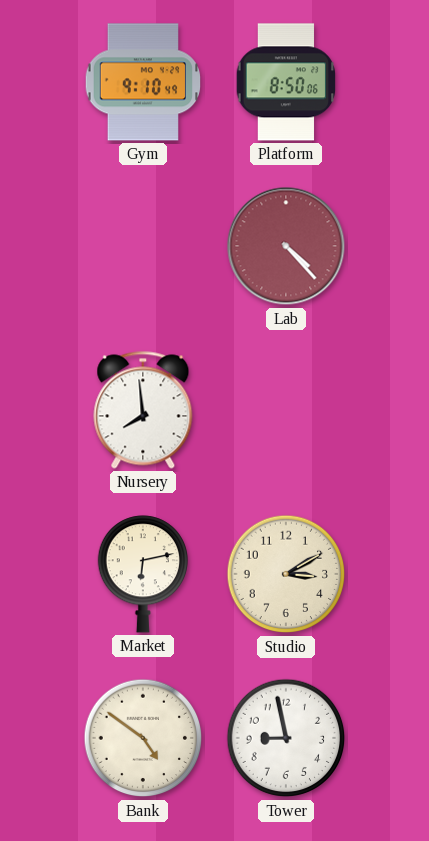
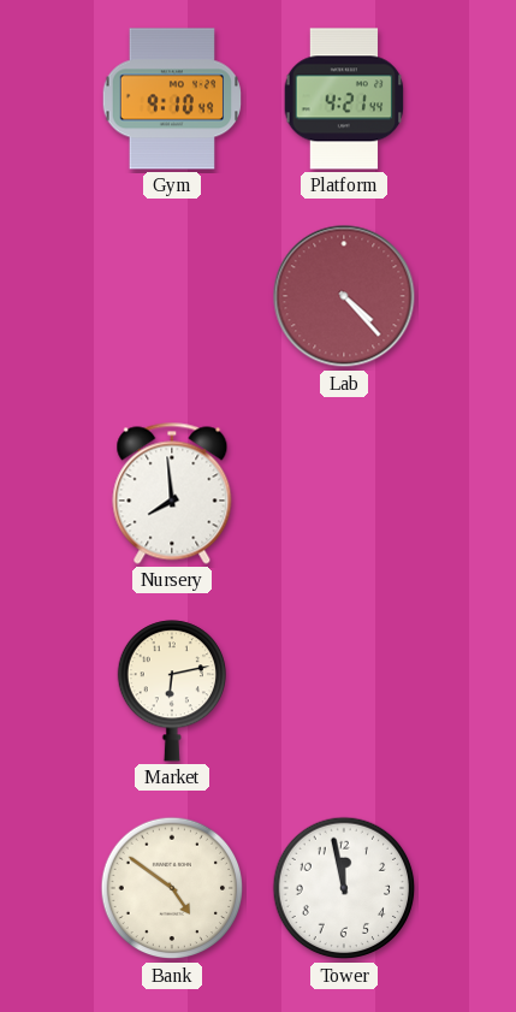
Platform: 8:50 -> 4:21 (344, 99)
Studio: 3:10 -> none (286, 574)
Tower: 8:58 -> 11:58 (344, 888)
